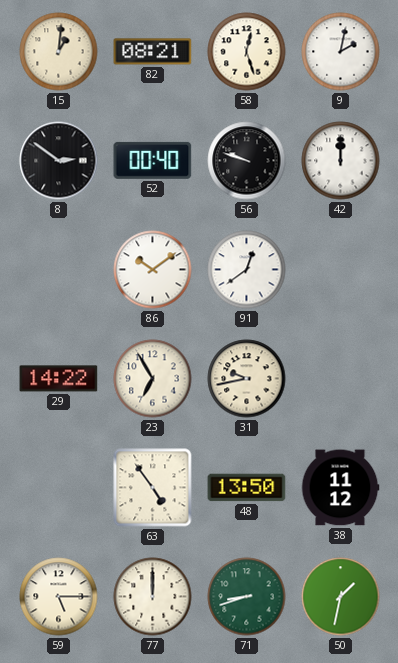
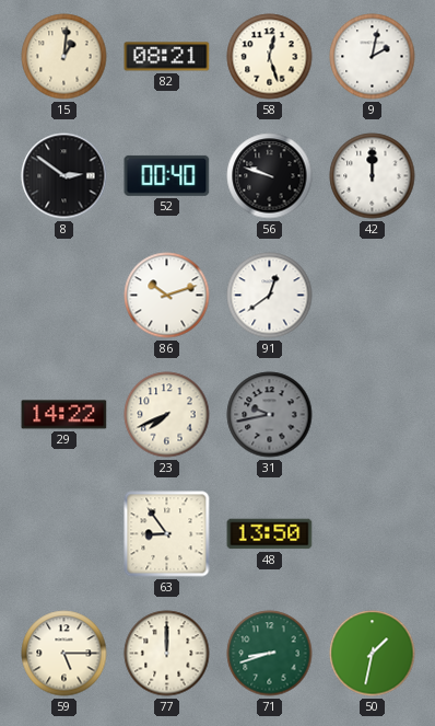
86: 10:09 -> 10:12 (167, 296)
23: 6:55 -> 7:41 (167, 415)
31 dial: cream -> grey (270, 415)
63: 4:54 -> 8:54 (167, 534)
38: 11:12 -> none (340, 488)
